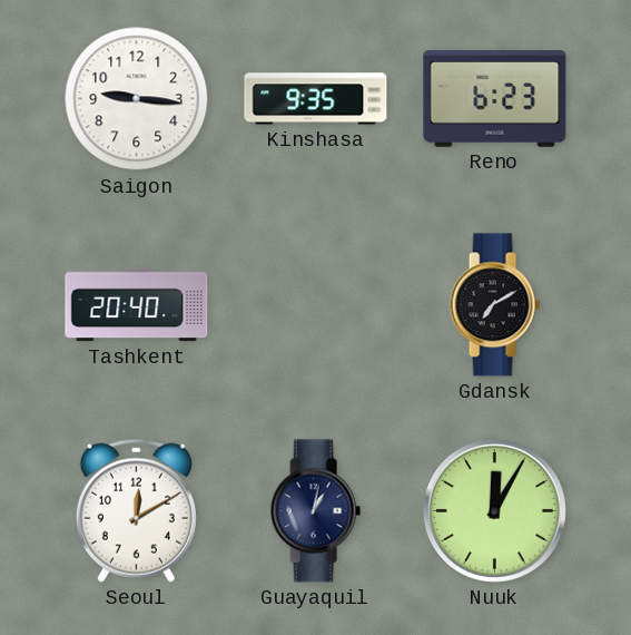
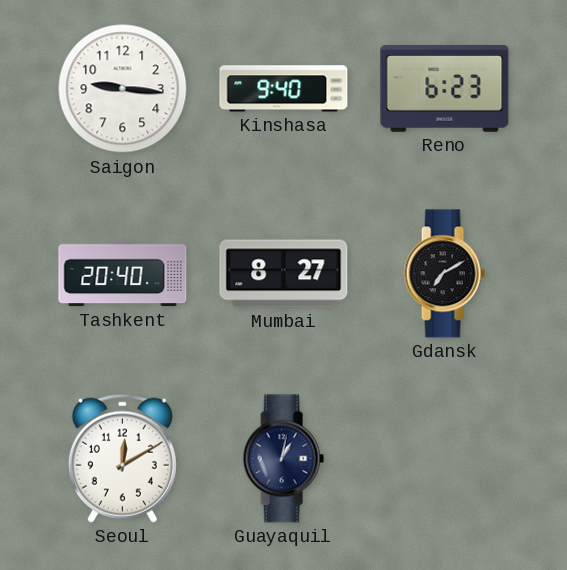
Kinshasa: 9:35 -> 9:40 (284, 89)
Mumbai: none -> 8:27 (284, 274)
Nuuk: 12:05 -> none (494, 510)
